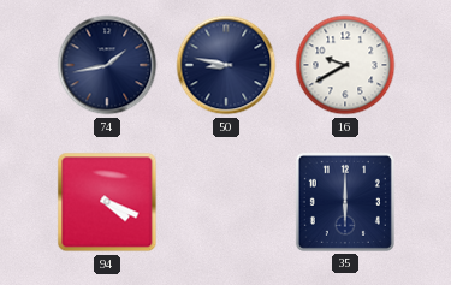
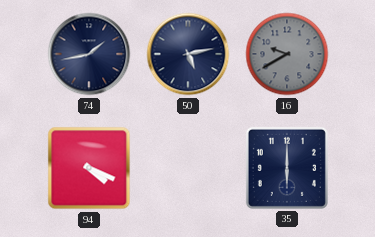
50: 8:47 -> 5:13 (188, 54)
16 dial: white -> grey (287, 54)
